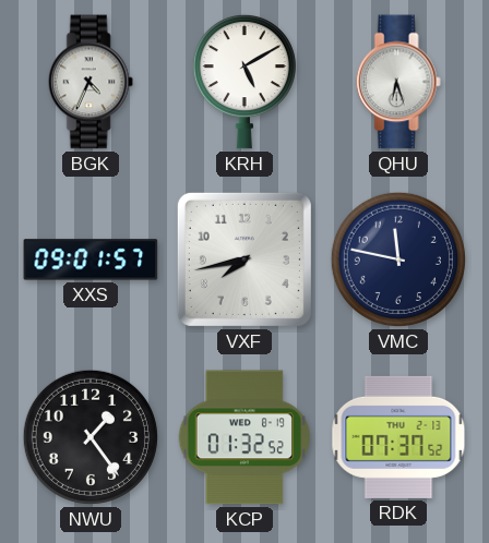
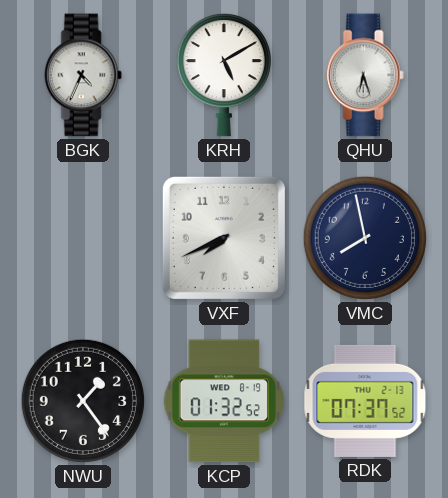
XXS: 09:01 -> none (91, 260)
VXF: 7:43 -> 7:41 (224, 238)
VMC: 11:47 -> 7:58 (365, 238)
